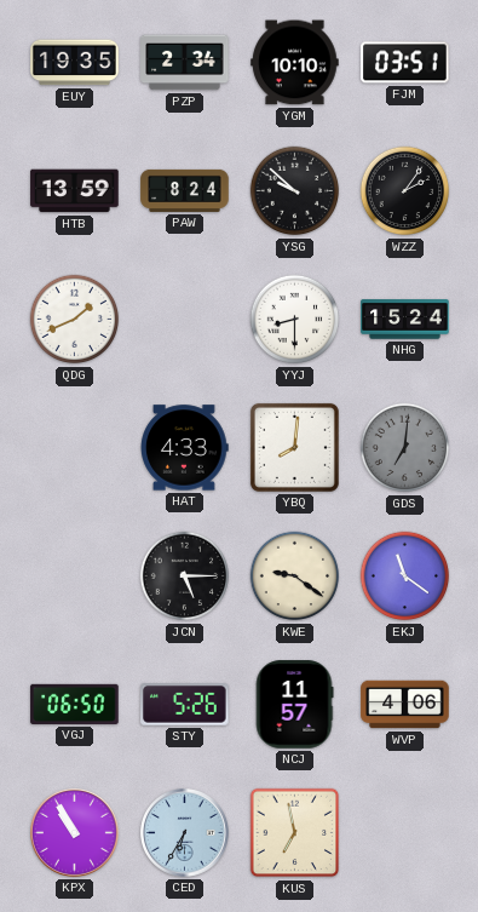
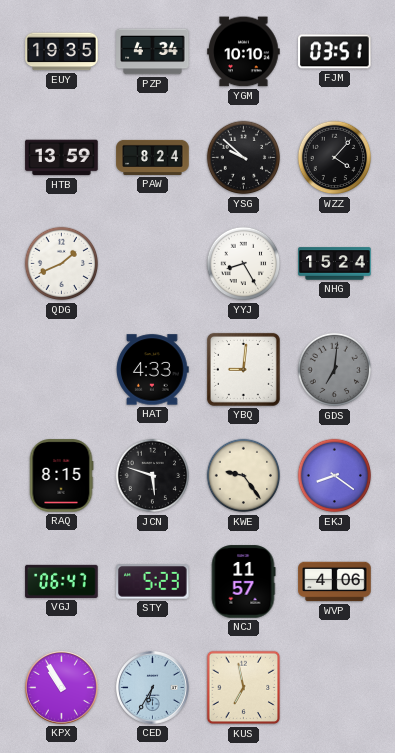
PZP: 2:34 -> 4:34 (153, 52)
WZZ: 2:06 -> 4:07 (335, 158)
YYJ: 8:30 -> 8:25 (244, 264)
YBQ: 8:01 -> 9:01 (243, 369)
RAQ: none -> 8:15 (61, 476)
JCN: 5:15 -> 5:48 (153, 476)
KWE: 9:21 -> 9:24 (244, 476)
EKJ: 11:21 -> 8:21 (335, 476)
VGJ: 06:50 -> 06:47 (62, 581)
STY: 5:26 -> 5:23 (153, 582)
